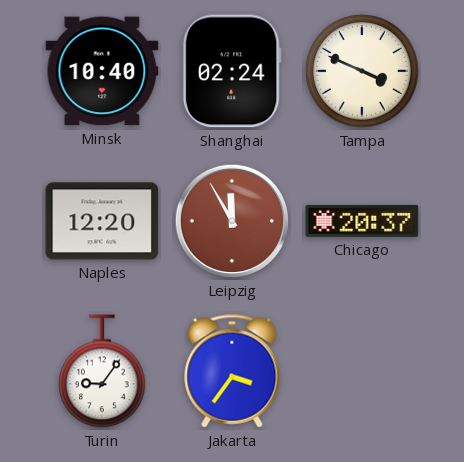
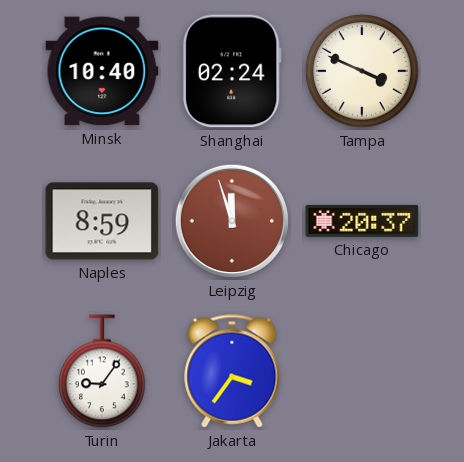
Naples: 12:20 -> 8:59 (102, 221)
Leipzig: 11:55 -> 11:57 (232, 221)
